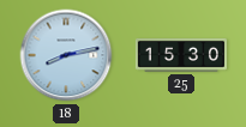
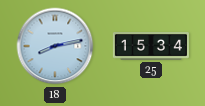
25: 15:30 -> 15:34 (151, 47)
